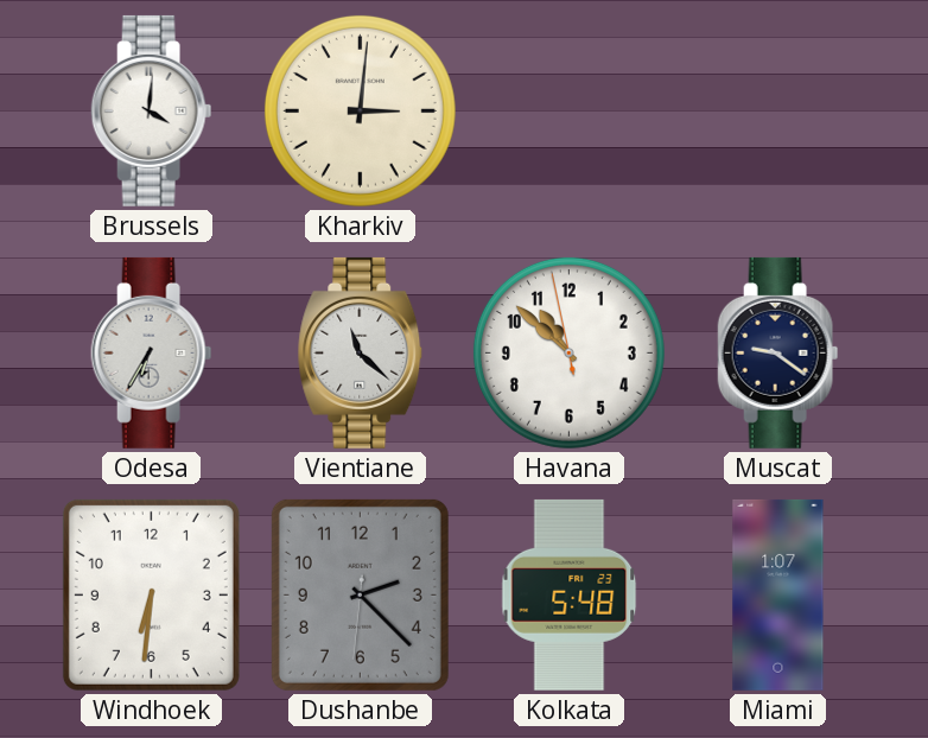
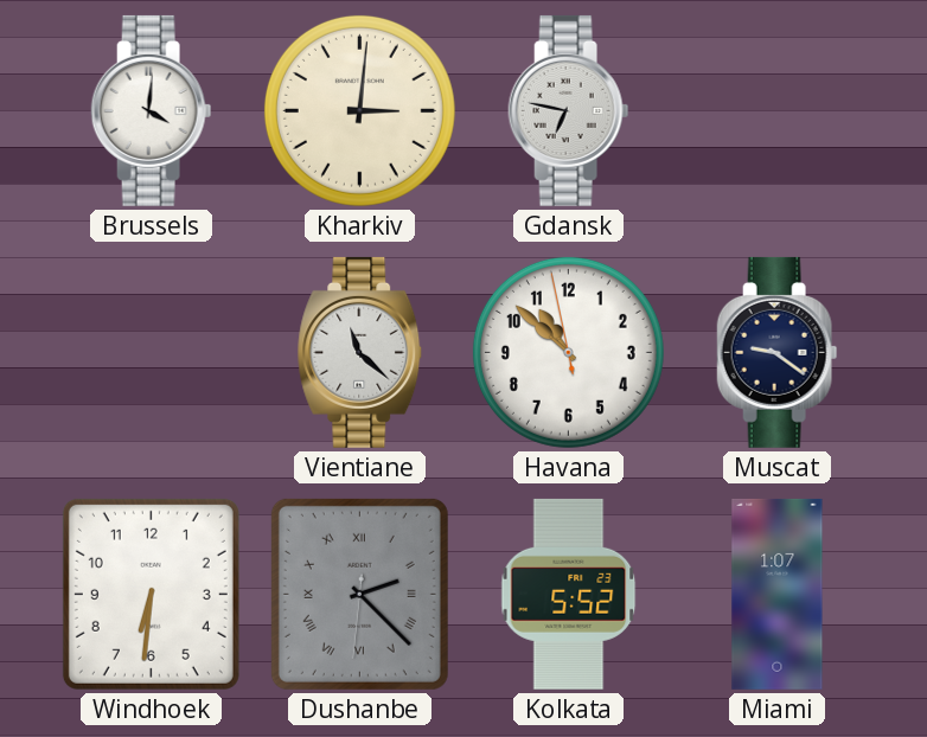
Gdansk: none -> 6:47 (569, 110)
Odesa: 6:35 -> none (152, 352)
Dushanbe numerals: Arabic -> Roman (359, 594)
Kolkata: 5:48 -> 5:52 (569, 594)
